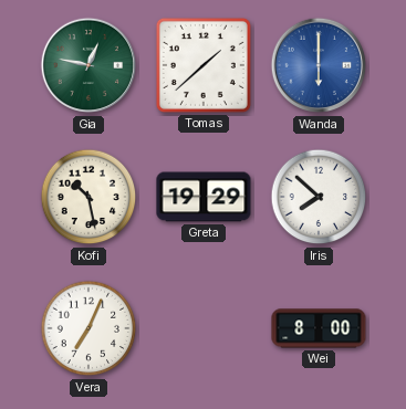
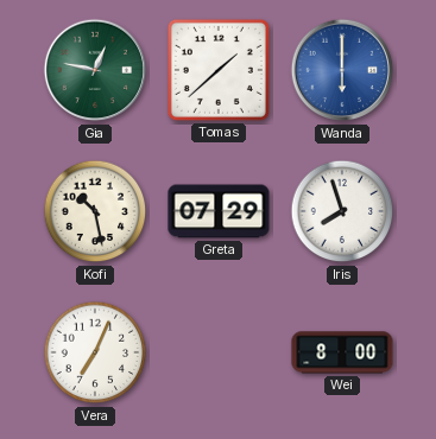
Greta: 19:29 -> 07:29 (219, 211)
Iris: 7:52 -> 7:57 (342, 211)
